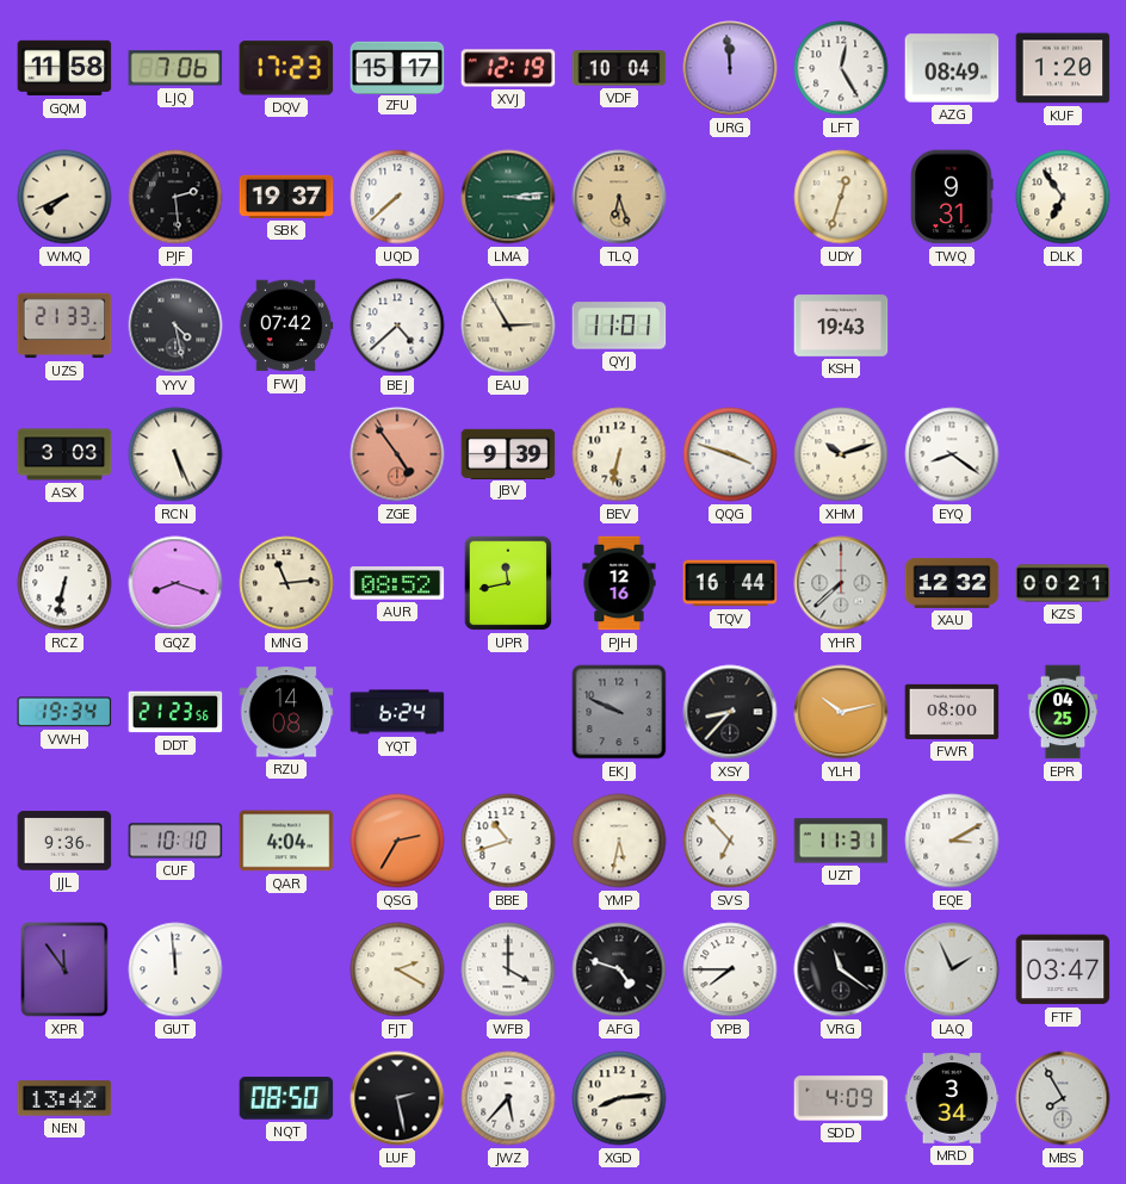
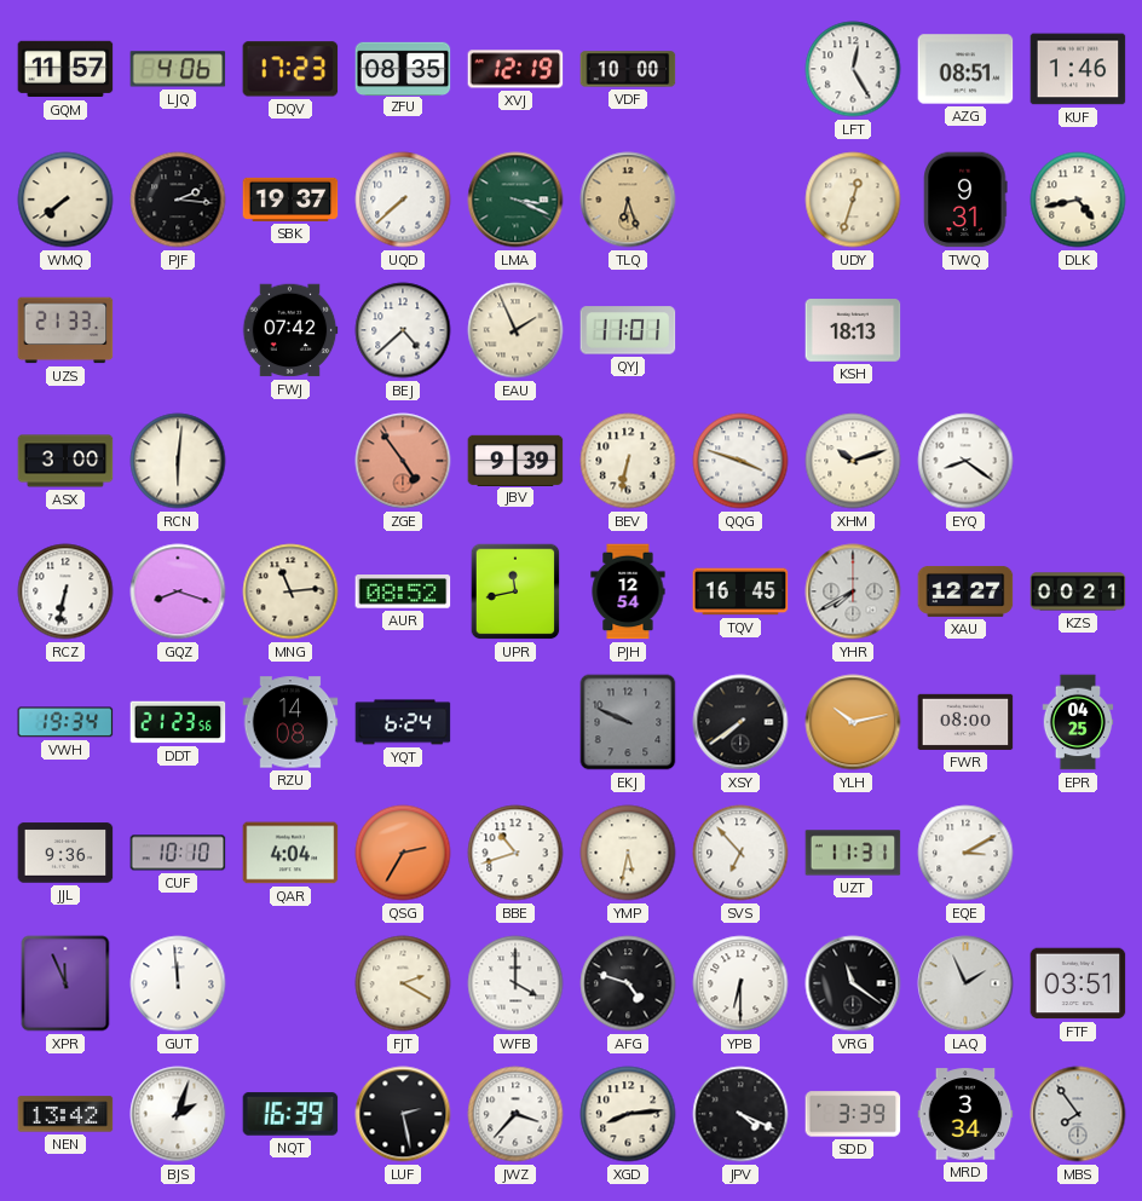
GQM: 11:58 -> 11:57 (65, 69)
LJQ: 7:06 -> 4:06 (178, 69)
ZFU: 15:17 -> 08:35 (403, 68)
VDF: 10:04 -> 10:00 (628, 69)
URG: 11:59 -> none (730, 68)
AZG: 08:49 -> 08:51 (965, 69)
KUF: 1:20 -> 1:46 (1078, 69)
WMQ: 7:41 -> 7:39 (65, 200)
PJF: 2:29 -> 2:16 (178, 200)
LMA: 3:14 -> 3:19 (515, 200)
DLK: 6:54 -> 4:43 (1078, 200)
YYV: 4:28 -> none (175, 326)
EAU: 2:55 -> 1:56 (515, 330)
KSH: 19:43 -> 18:13 (853, 330)
ASX: 3:03 -> 3:00 (65, 461)
RCN: 5:26 -> 6:01 (178, 461)
PJH: 12:16 -> 12:54 (628, 591)
TQV: 16:44 -> 16:45 (740, 591)
YHR: 7:38 -> 7:40 (853, 591)
XAU: 12:32 -> 12:27 (965, 591)
XSY: 8:37 -> 7:39 (740, 722)
XPR: 11:54 -> 11:56 (65, 983)
YPB: 7:45 -> 6:30 (740, 983)
FTF: 03:47 -> 03:51 (1078, 983)
BJS: none -> 2:03 (178, 1114)
NQT: 08:50 -> 16:39 (290, 1114)
JWZ: 5:37 -> 3:37 (515, 1114)
JPV: none -> 4:19 (740, 1114)
SDD: 4:09 -> 3:39 (853, 1114)
MBS: 7:55 -> 7:54 (1078, 1114)
